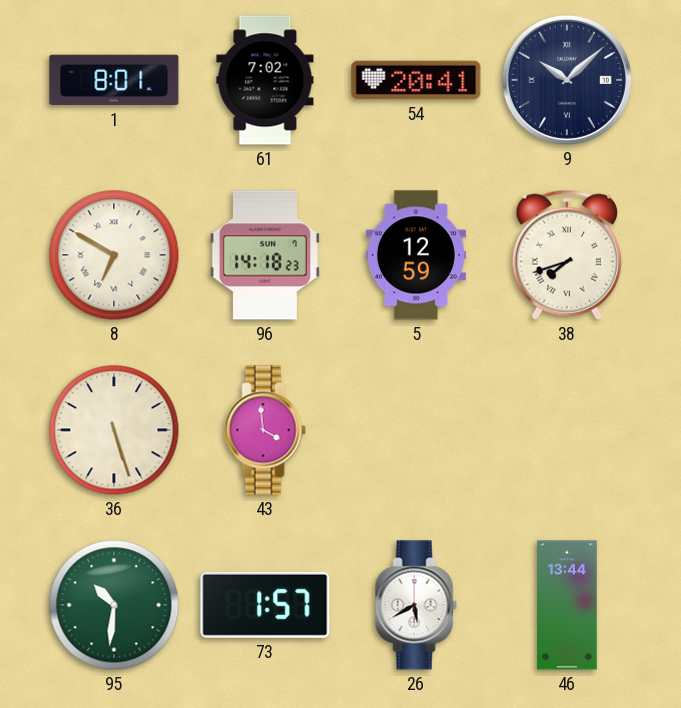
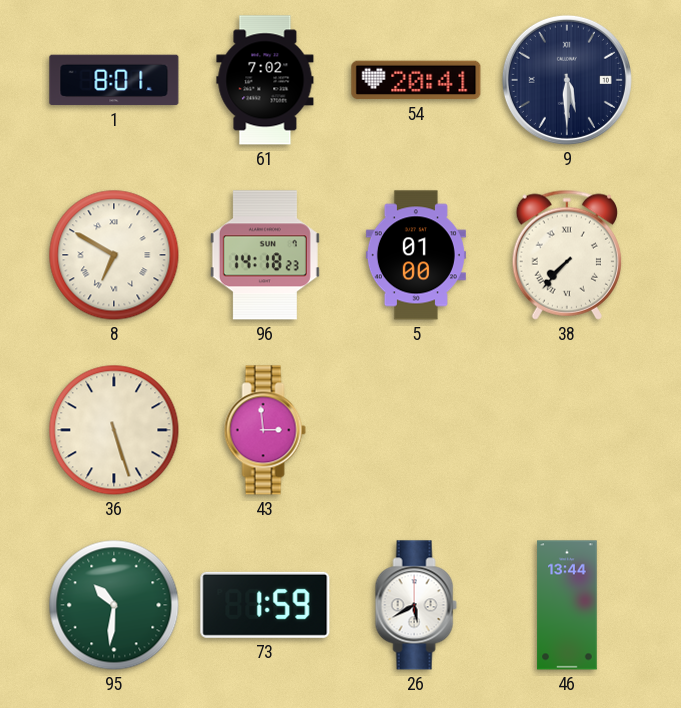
9: 10:08 -> 5:30 (567, 80)
5: 12:59 -> 01:00 (416, 255)
38: 7:42 -> 7:37 (566, 255)
43: 3:59 -> 2:59 (265, 430)
73: 1:57 -> 1:59 (265, 605)
